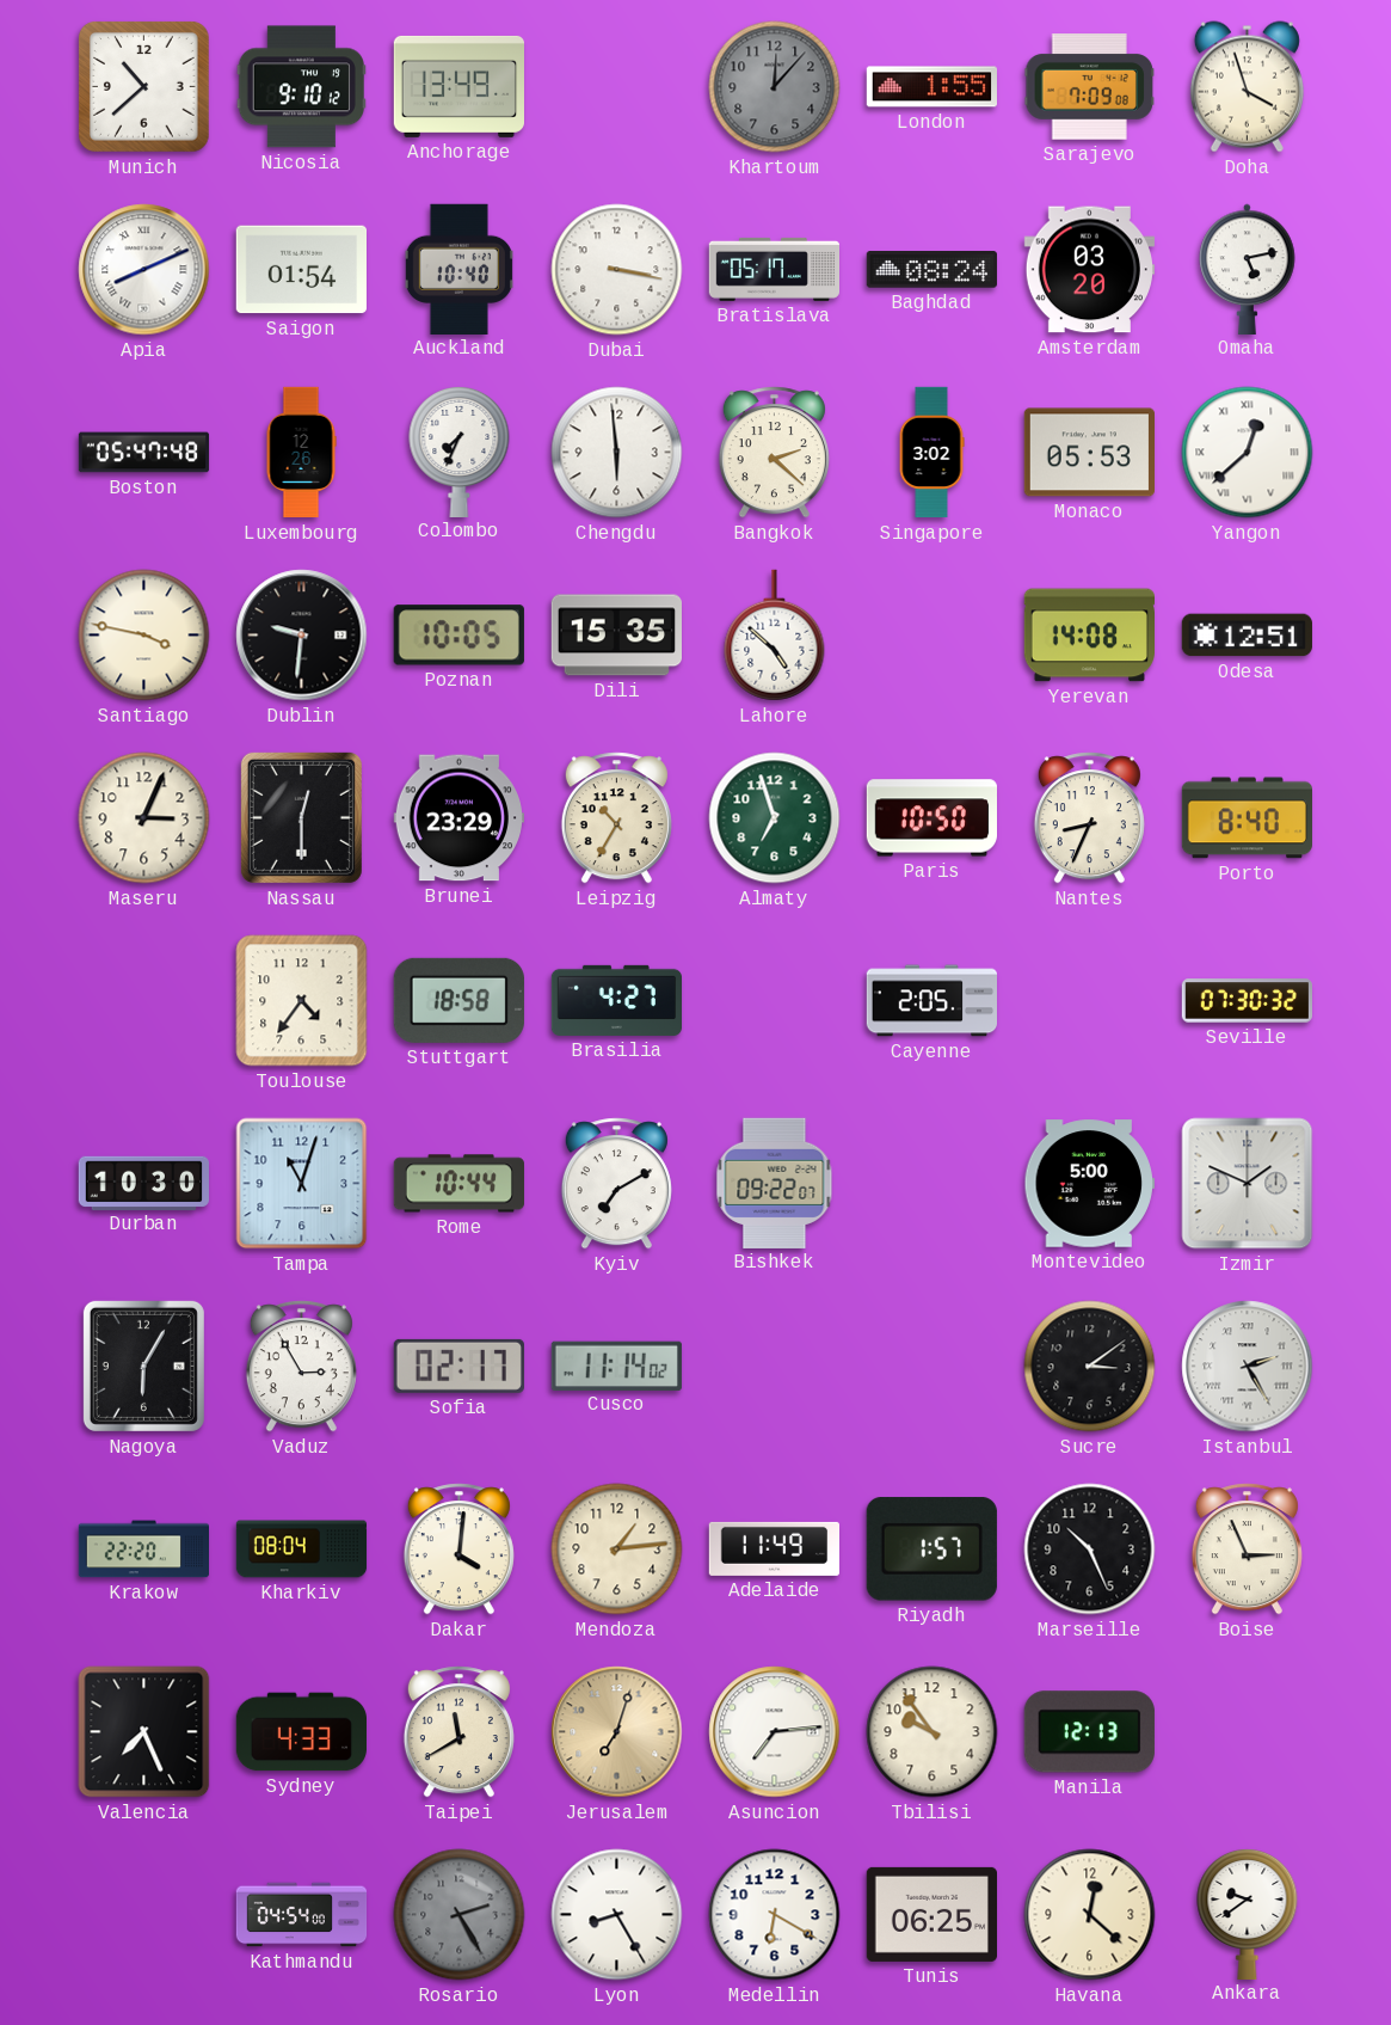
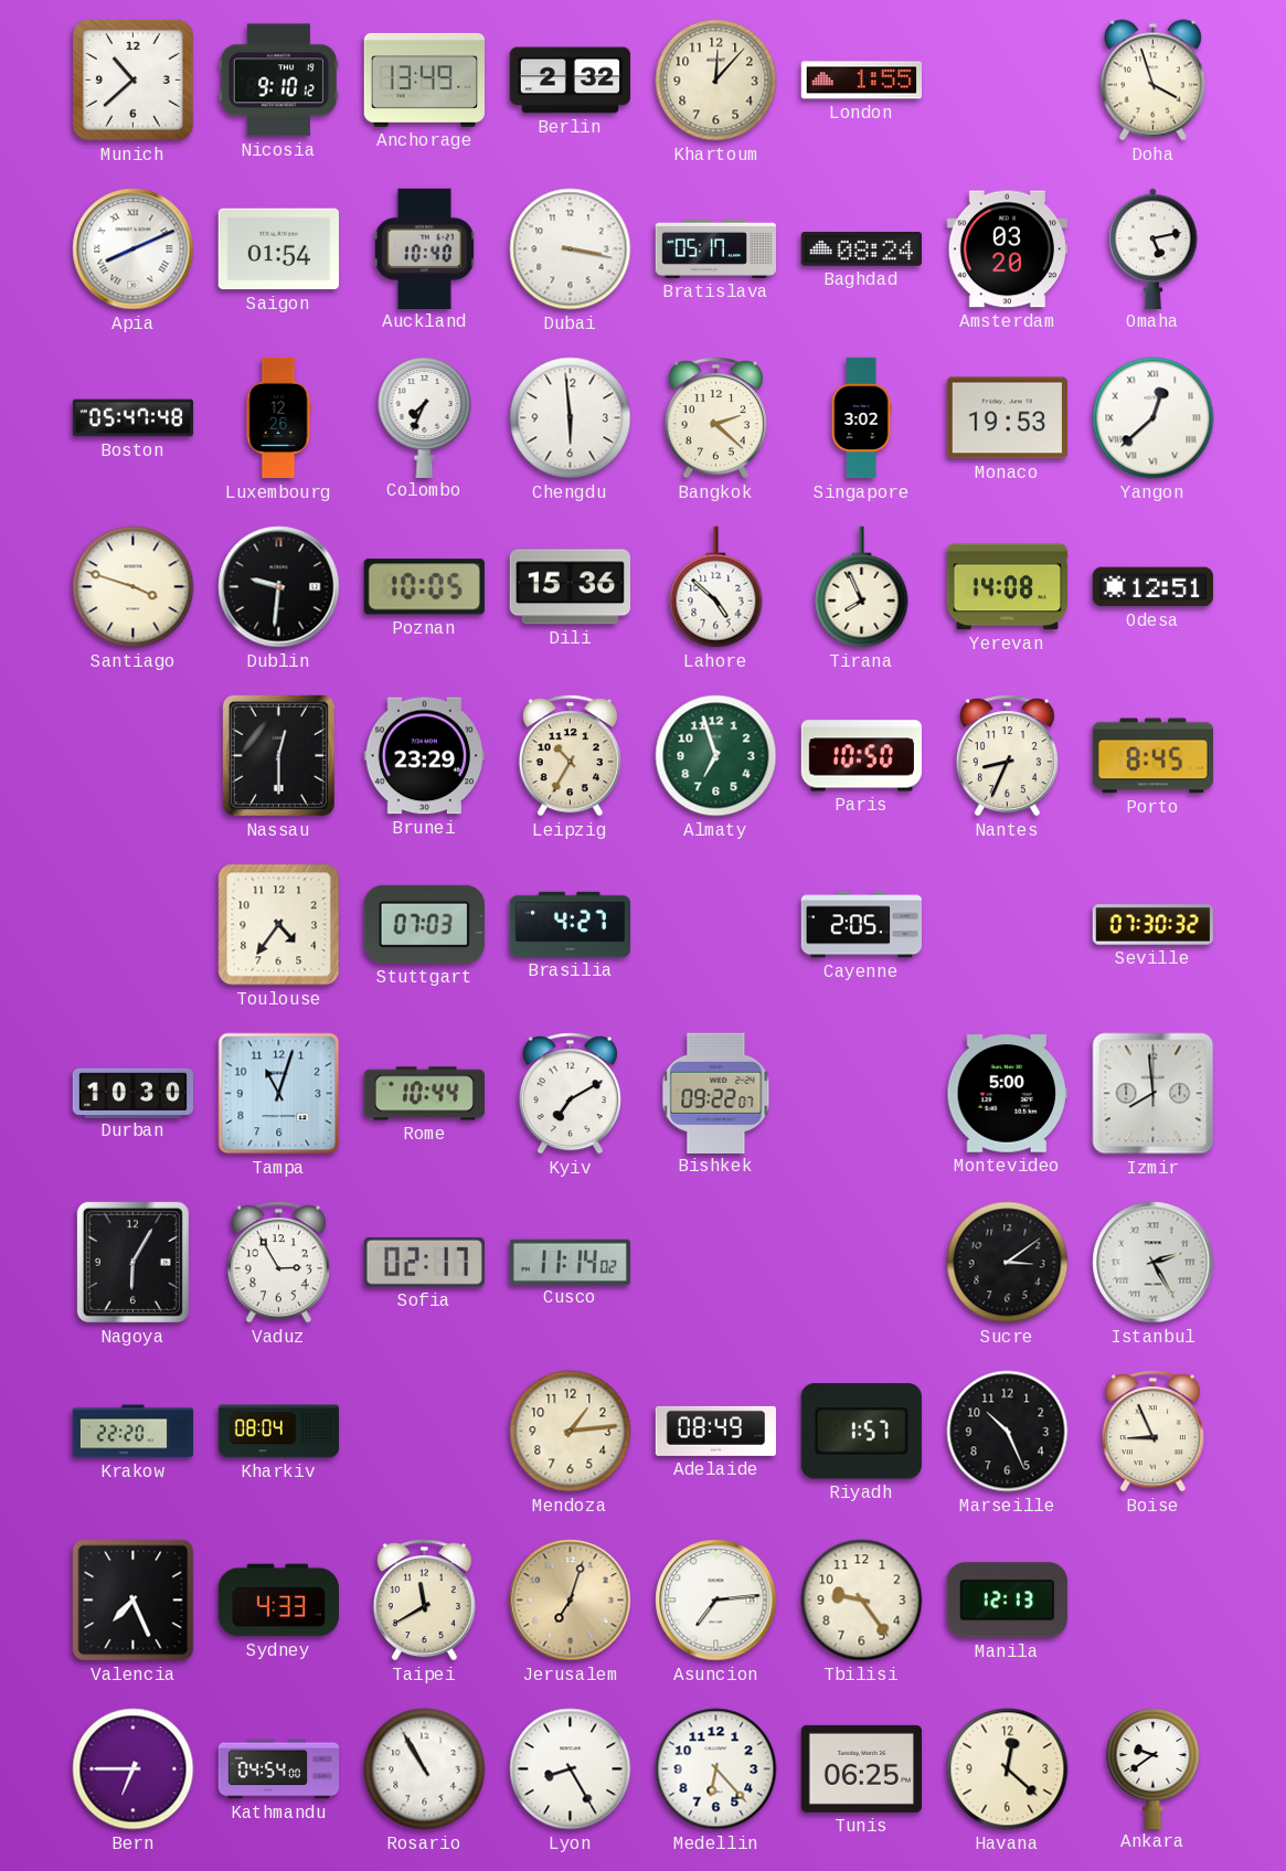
Berlin: none -> 2:32 (571, 81)
Khartoum dial: grey -> cream (716, 81)
Sarajevo: 7:09 -> none (1089, 87)
Monaco: 05:53 -> 19:53 (1007, 418)
Santiago: 3:47 -> 3:48 (134, 587)
Dili: 15:35 -> 15:36 (570, 587)
Tirana: none -> 7:56 (862, 587)
Maseru: 3:04 -> none (144, 818)
Porto: 8:40 -> 8:45 (1152, 756)
Stuttgart: 18:58 -> 07:03 (424, 924)
Izmir: 1:49 -> 7:59 (1154, 1094)
Dakar: 4:01 -> none (458, 1550)
Adelaide: 11:49 -> 08:49 (715, 1431)
Boise: 2:56 -> 8:56 (1152, 1432)
Tbilisi: 9:54 -> 9:24 (862, 1601)
Bern: none -> 6:45 (134, 1769)
Rosario: 2:25 -> 10:55 (425, 1769)
Rosario dial: grey -> white (425, 1769)
Medellin: 6:20 -> 6:23 (716, 1769)
